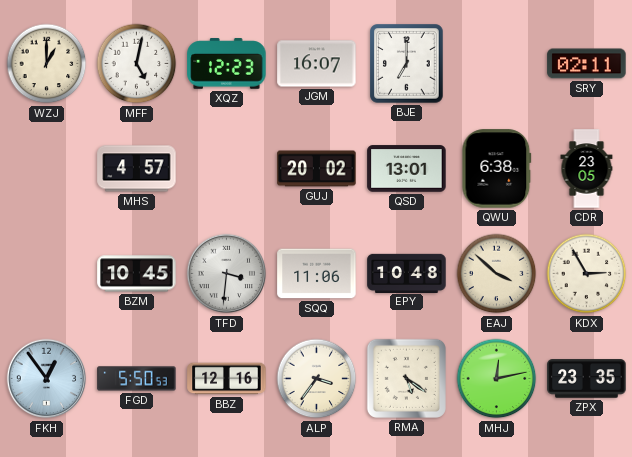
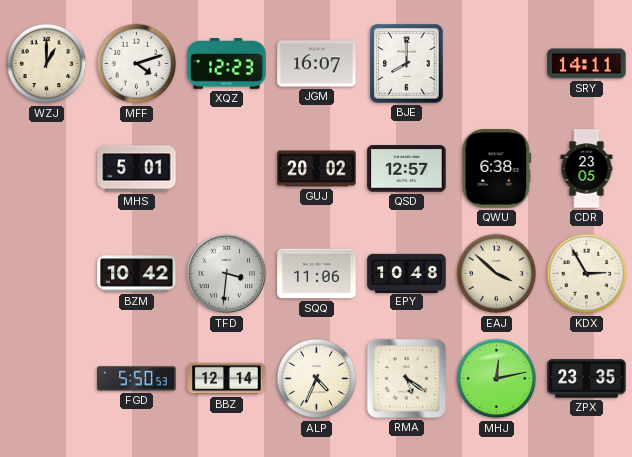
MFF: 5:02 -> 4:12 (137, 64)
BJE: 7:00 -> 8:00 (407, 64)
SRY: 02:11 -> 14:11 (587, 64)
MHS: 4:57 -> 5:01 (137, 169)
QSD: 13:01 -> 12:57 (407, 169)
BZM: 10:45 -> 10:42 (137, 274)
FKH: 12:54 -> none (47, 379)
BBZ: 12:16 -> 12:14 (227, 379)
ALP: 3:36 -> 4:34 (317, 379)
